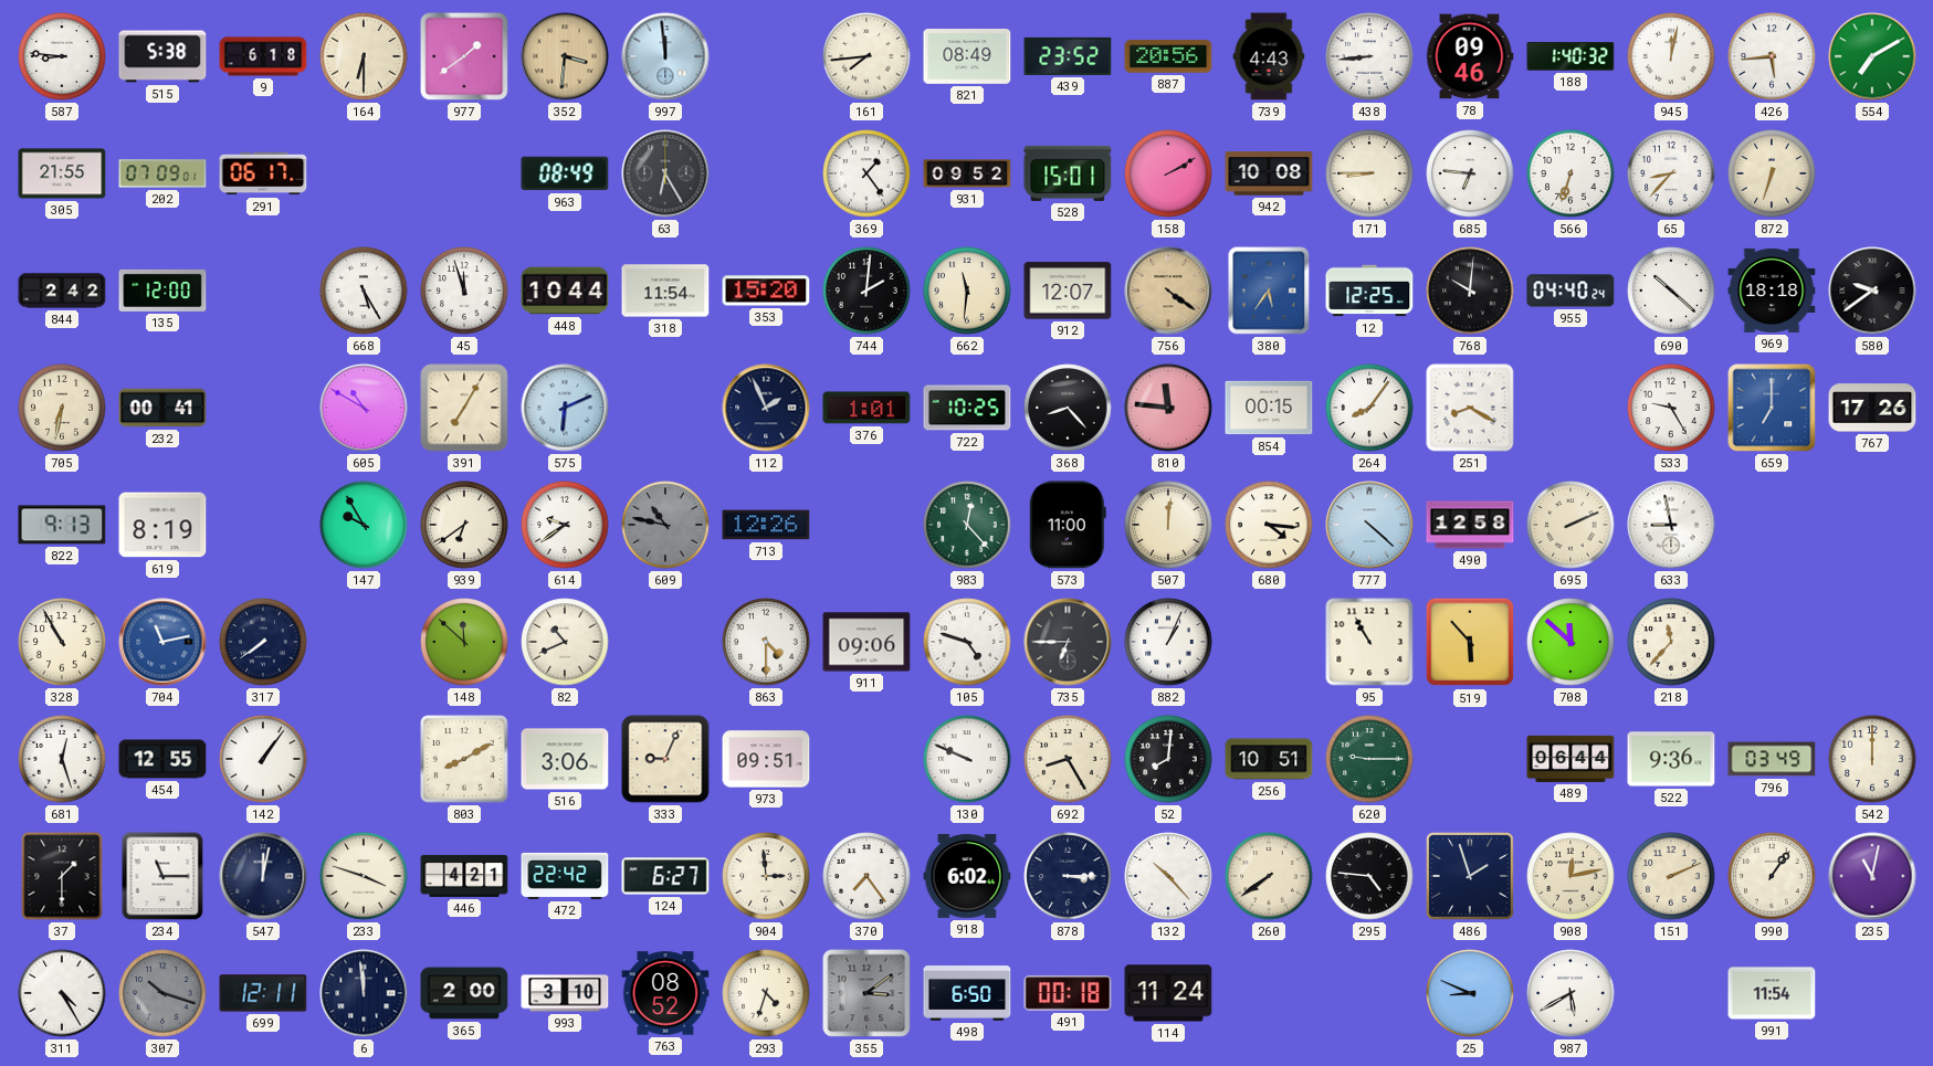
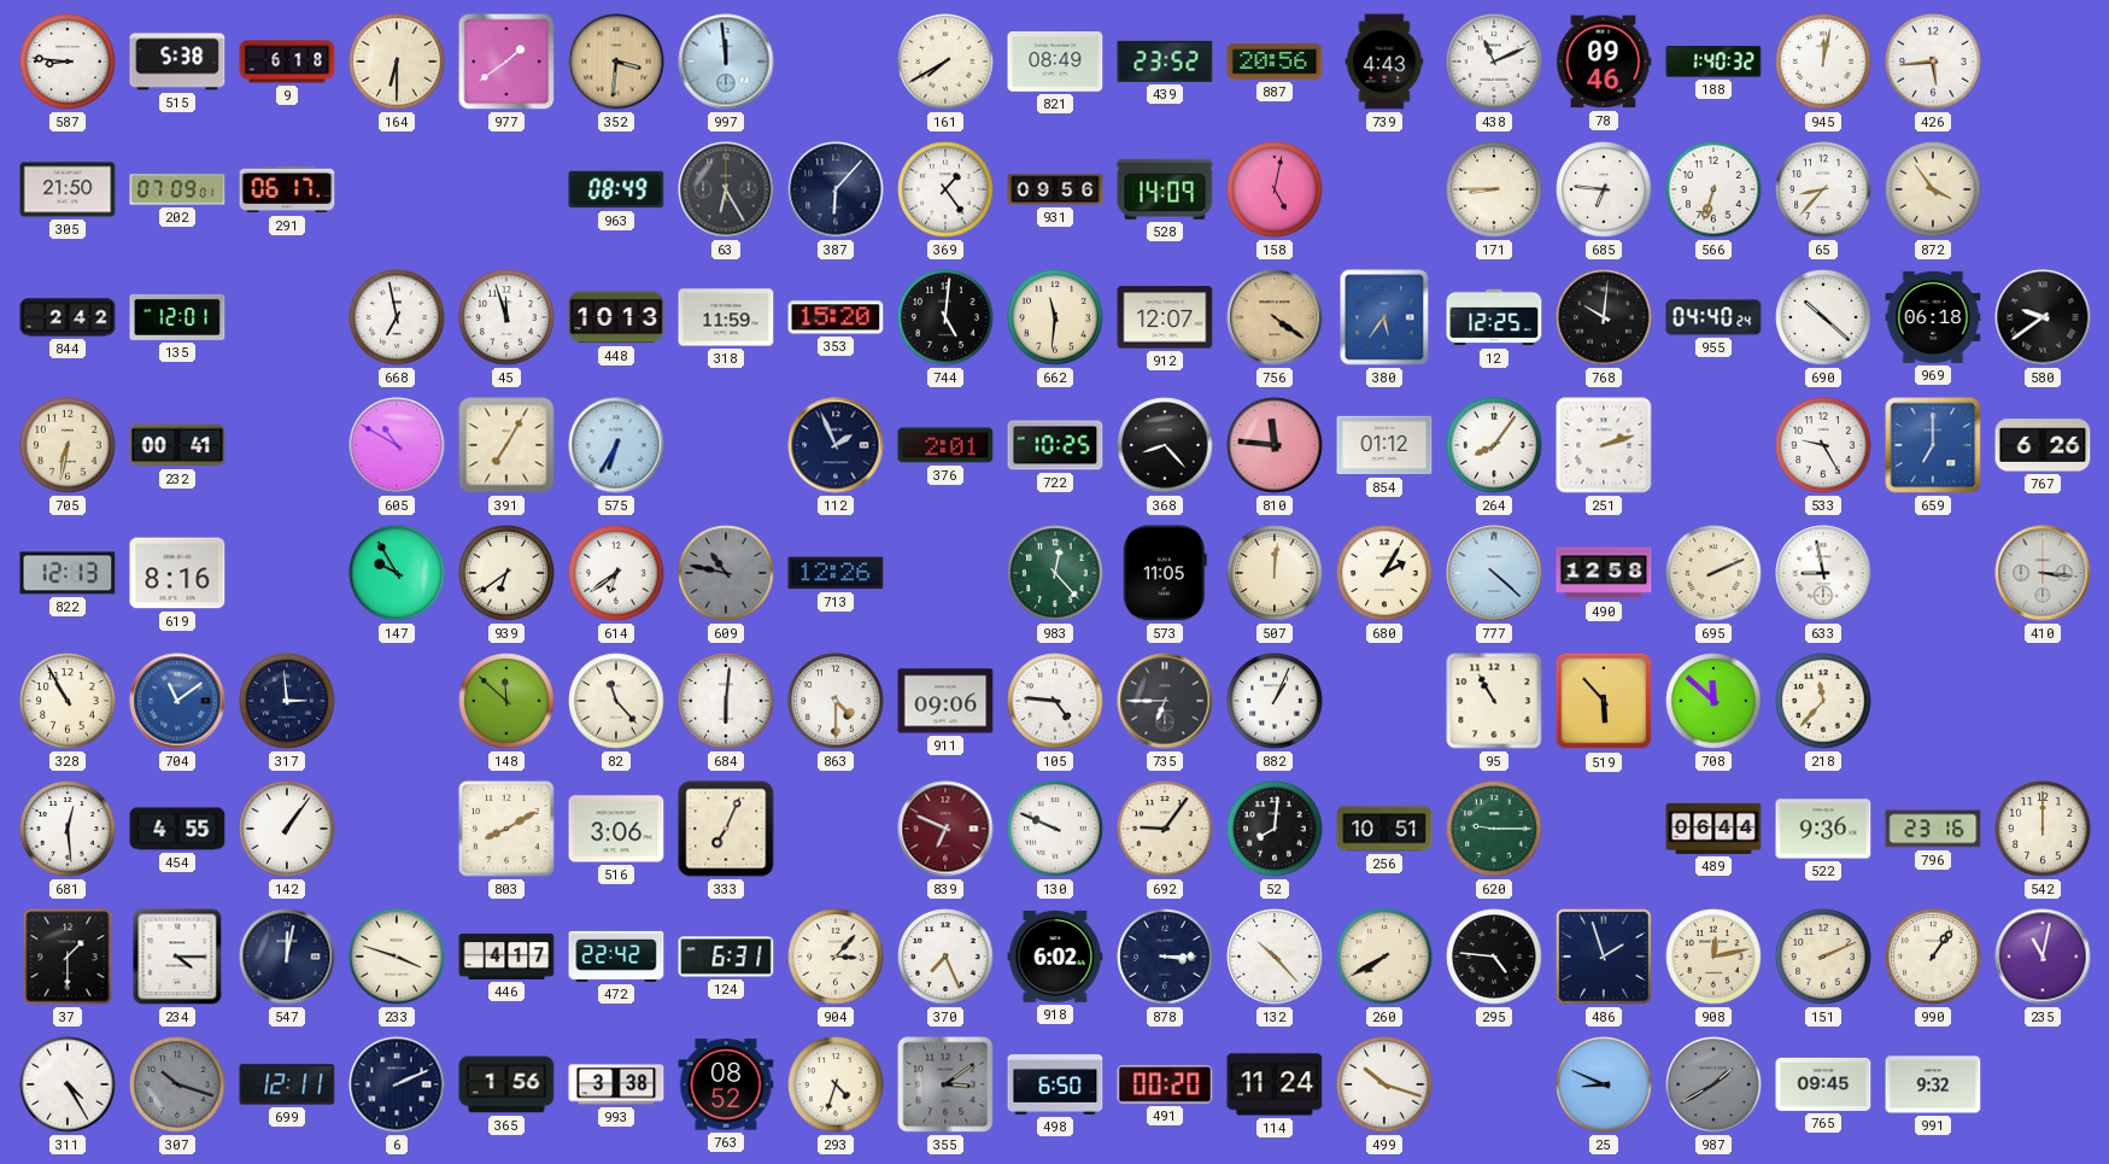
161: 7:44 -> 7:40 (945, 62)
438: 8:44 -> 11:11 (1494, 62)
554: 7:10 -> none (1872, 56)
305: 21:55 -> 21:50 (68, 189)
387: none -> 6:07 (836, 189)
931: 09:52 -> 09:56 (1055, 189)
528: 15:01 -> 14:09 (1165, 189)
158: 2:10 -> 5:02 (1275, 189)
942: 10:08 -> none (1269, 173)
872: 6:33 -> 3:54 (1933, 189)
135: 12:00 -> 12:01 (177, 317)
668: 5:25 -> 6:58 (397, 317)
448: 10:44 -> 10:13 (616, 317)
318: 11:54 -> 11:59 (726, 317)
744: 2:01 -> 5:01 (945, 317)
969: 18:18 -> 06:18 (1933, 317)
575: 6:11 -> 6:35 (616, 445)
376: 1:01 -> 2:01 (945, 445)
854: 00:15 -> 01:12 (1384, 445)
251: 8:20 -> 2:12 (1604, 445)
767: 17:26 -> 6:26 (2043, 445)
822: 9:13 -> 12:13 (68, 573)
619: 8:19 -> 8:16 (177, 573)
614: 9:39 -> 6:39 (616, 573)
573: 11:00 -> 11:05 (1165, 573)
680: 4:16 -> 2:05 (1384, 573)
410: none -> 3:16 (2043, 573)
704: 11:13 -> 11:09 (177, 701)
317: 7:39 -> 2:59 (287, 701)
82: 10:41 -> 11:23 (616, 701)
684: none -> 6:01 (726, 701)
105: 4:48 -> 4:46 (1055, 701)
681: 12:27 -> 12:29 (68, 829)
454: 12:55 -> 4:55 (177, 829)
333: 9:04 -> 7:04 (726, 829)
973: 09:51 -> none (766, 759)
839: none -> 6:49 (945, 829)
692: 8:25 -> 9:06 (1165, 829)
796: 03:49 -> 23:16 (1933, 829)
234: 11:15 -> 4:15 (177, 957)
446: 4:21 -> 4:17 (506, 957)
124: 6:27 -> 6:31 (726, 957)
904: 2:59 -> 3:07 (836, 957)
370: 7:24 -> 7:26 (945, 957)
260: 7:39 -> 7:40 (1384, 957)
6: 11:59 -> 2:11 (397, 1084)
365: 2:00 -> 1:56 (506, 1084)
993: 3:10 -> 3:38 (616, 1084)
491: 00:18 -> 00:20 (1165, 1084)
499: none -> 10:18 (1384, 1084)
987: 5:40 -> 1:40 (1713, 1084)
987 dial: white -> grey (1713, 1084)
765: none -> 09:45 (1823, 1084)
991: 11:54 -> 9:32 (1933, 1084)
